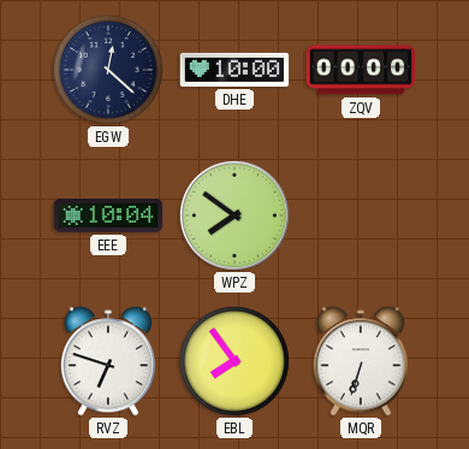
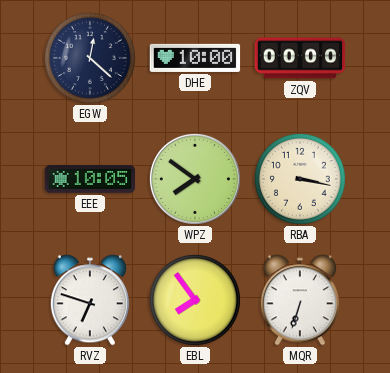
EEE: 10:04 -> 10:05 (90, 180)
RBA: none -> 3:17 (300, 179)
